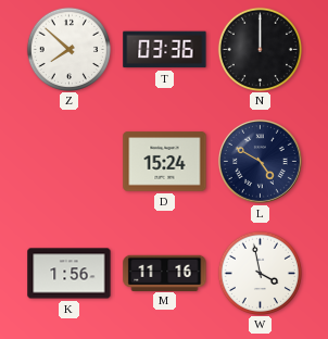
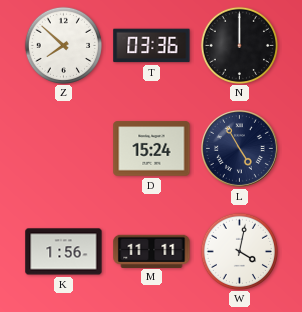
L: 4:50 -> 4:55 (239, 148)
M: 11:16 -> 11:11 (152, 251)
W: 3:58 -> 4:02 (239, 251)
